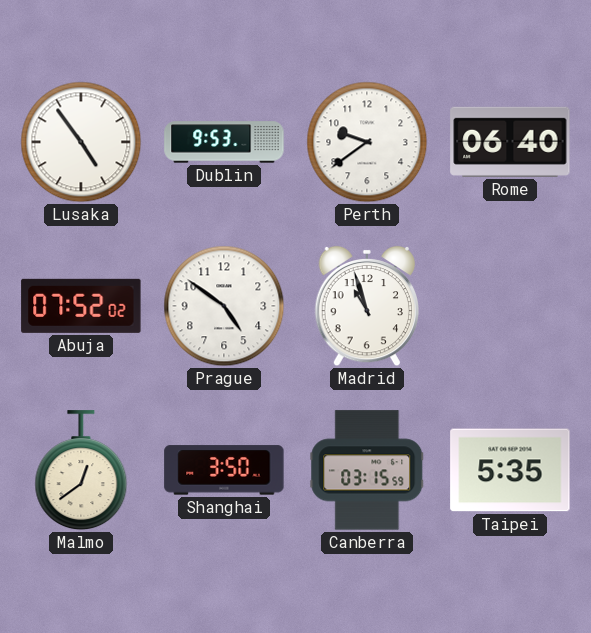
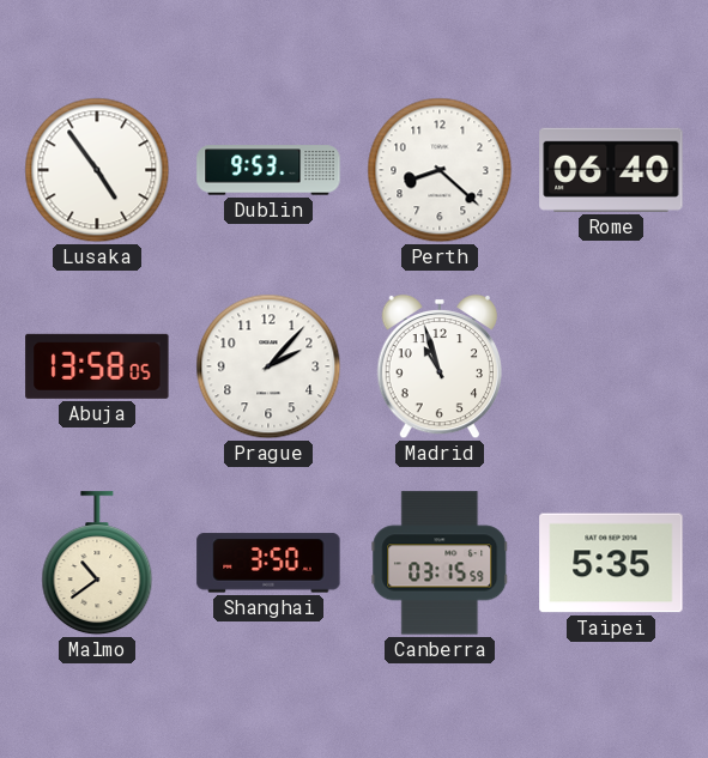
Perth: 9:39 -> 8:22 (440, 170)
Abuja: 07:52 -> 13:58 (97, 366)
Prague: 4:51 -> 2:07 (268, 366)
Malmo: 12:39 -> 10:39 (97, 564)
